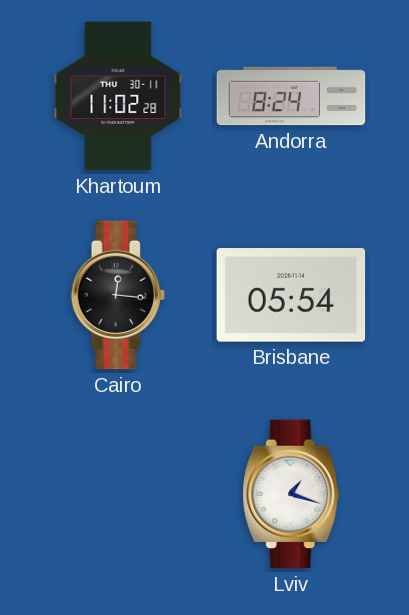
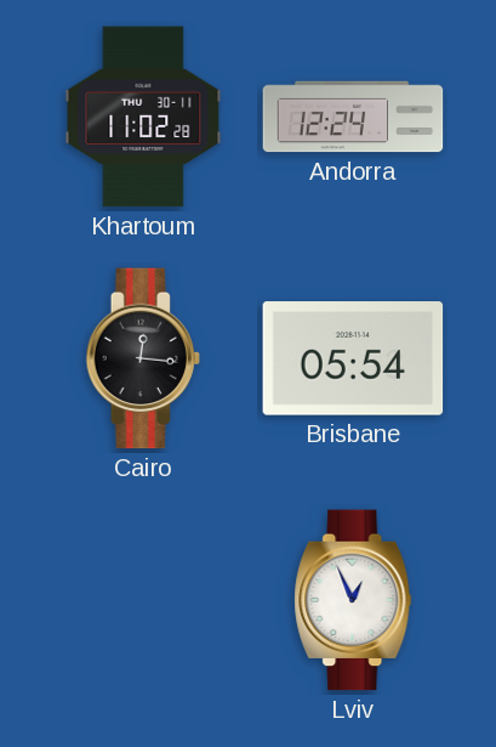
Andorra: 8:24 -> 12:24 (353, 117)
Lviv: 1:18 -> 12:56 (353, 600)
